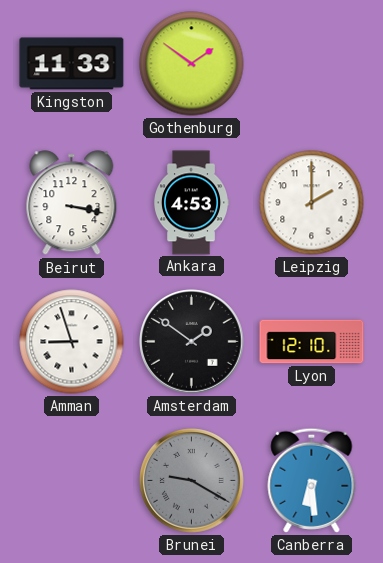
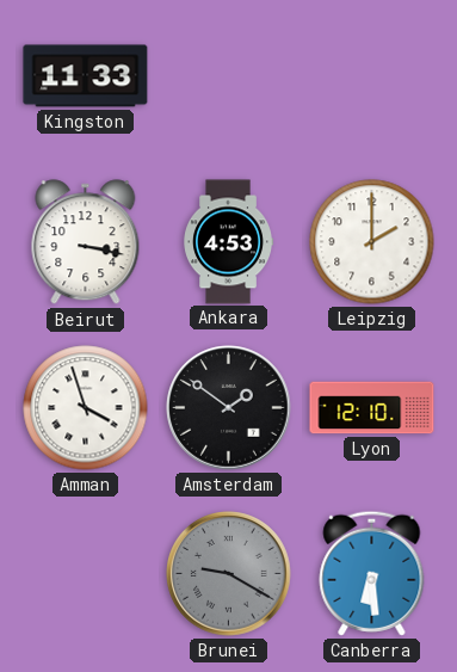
Gothenburg: 1:51 -> none (192, 64)
Amman: 8:57 -> 3:57 (86, 408)
